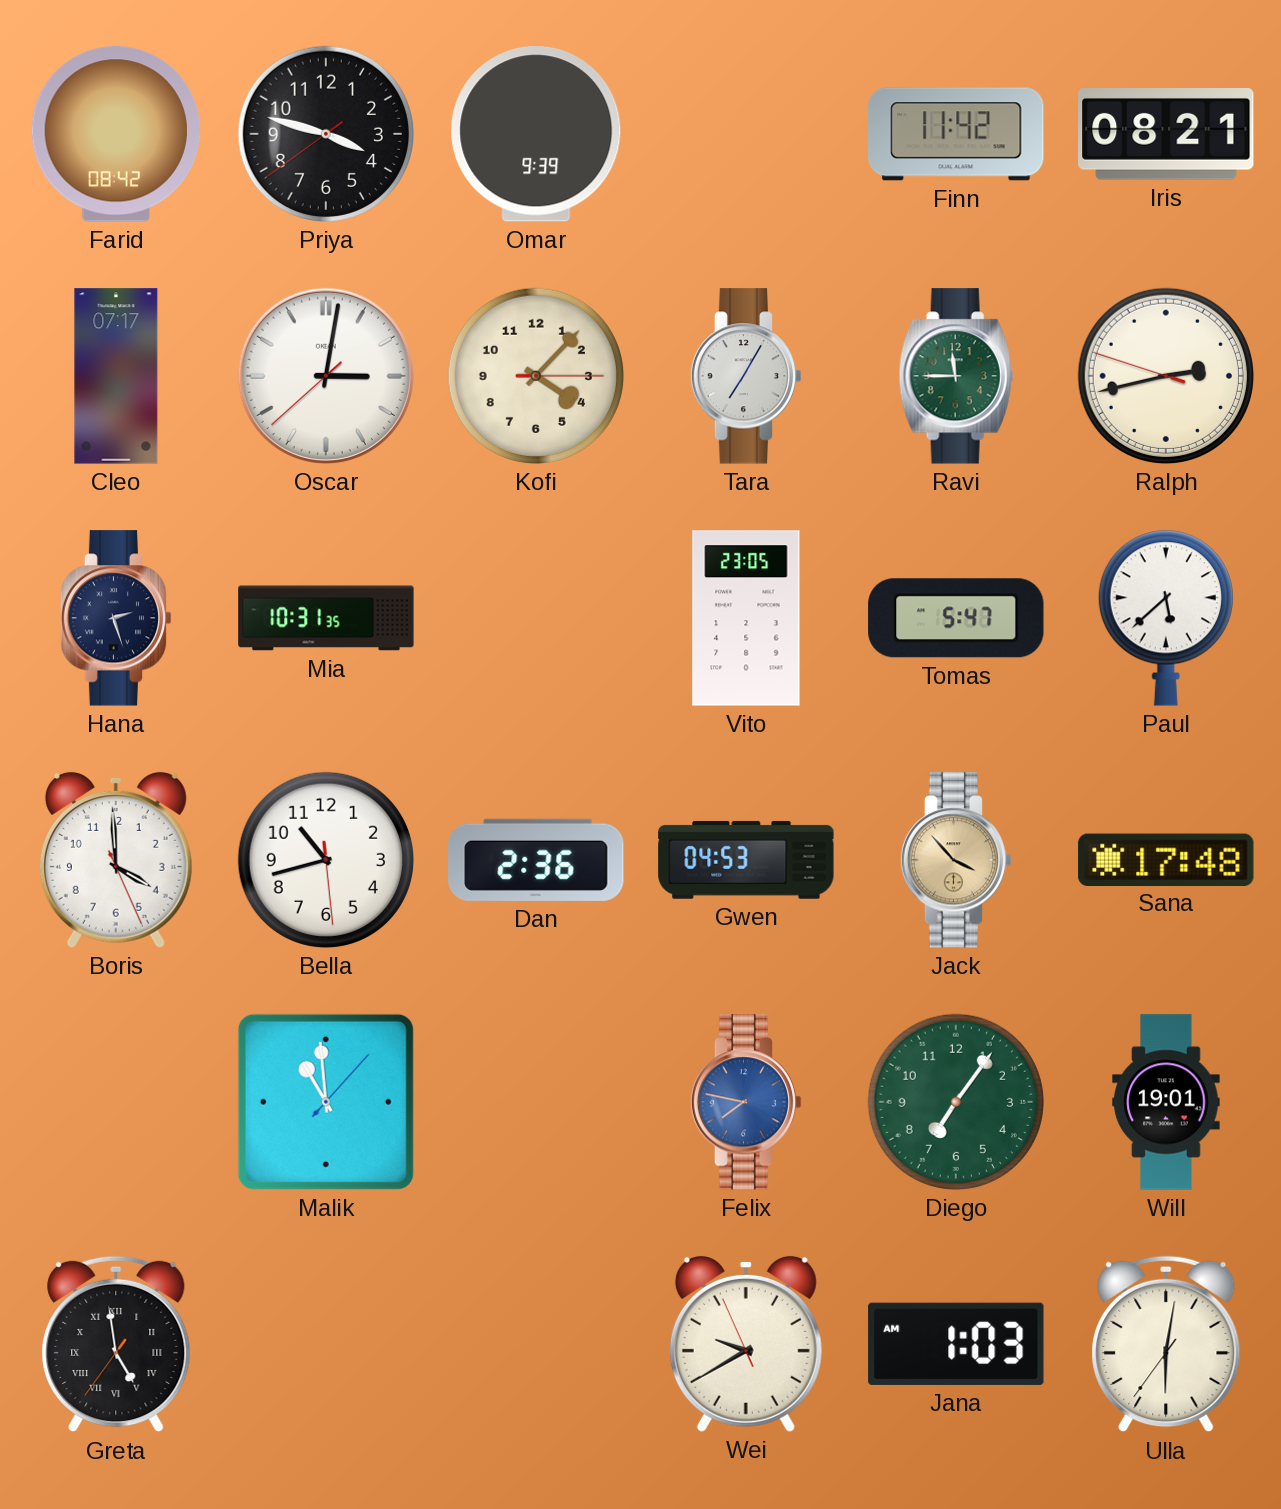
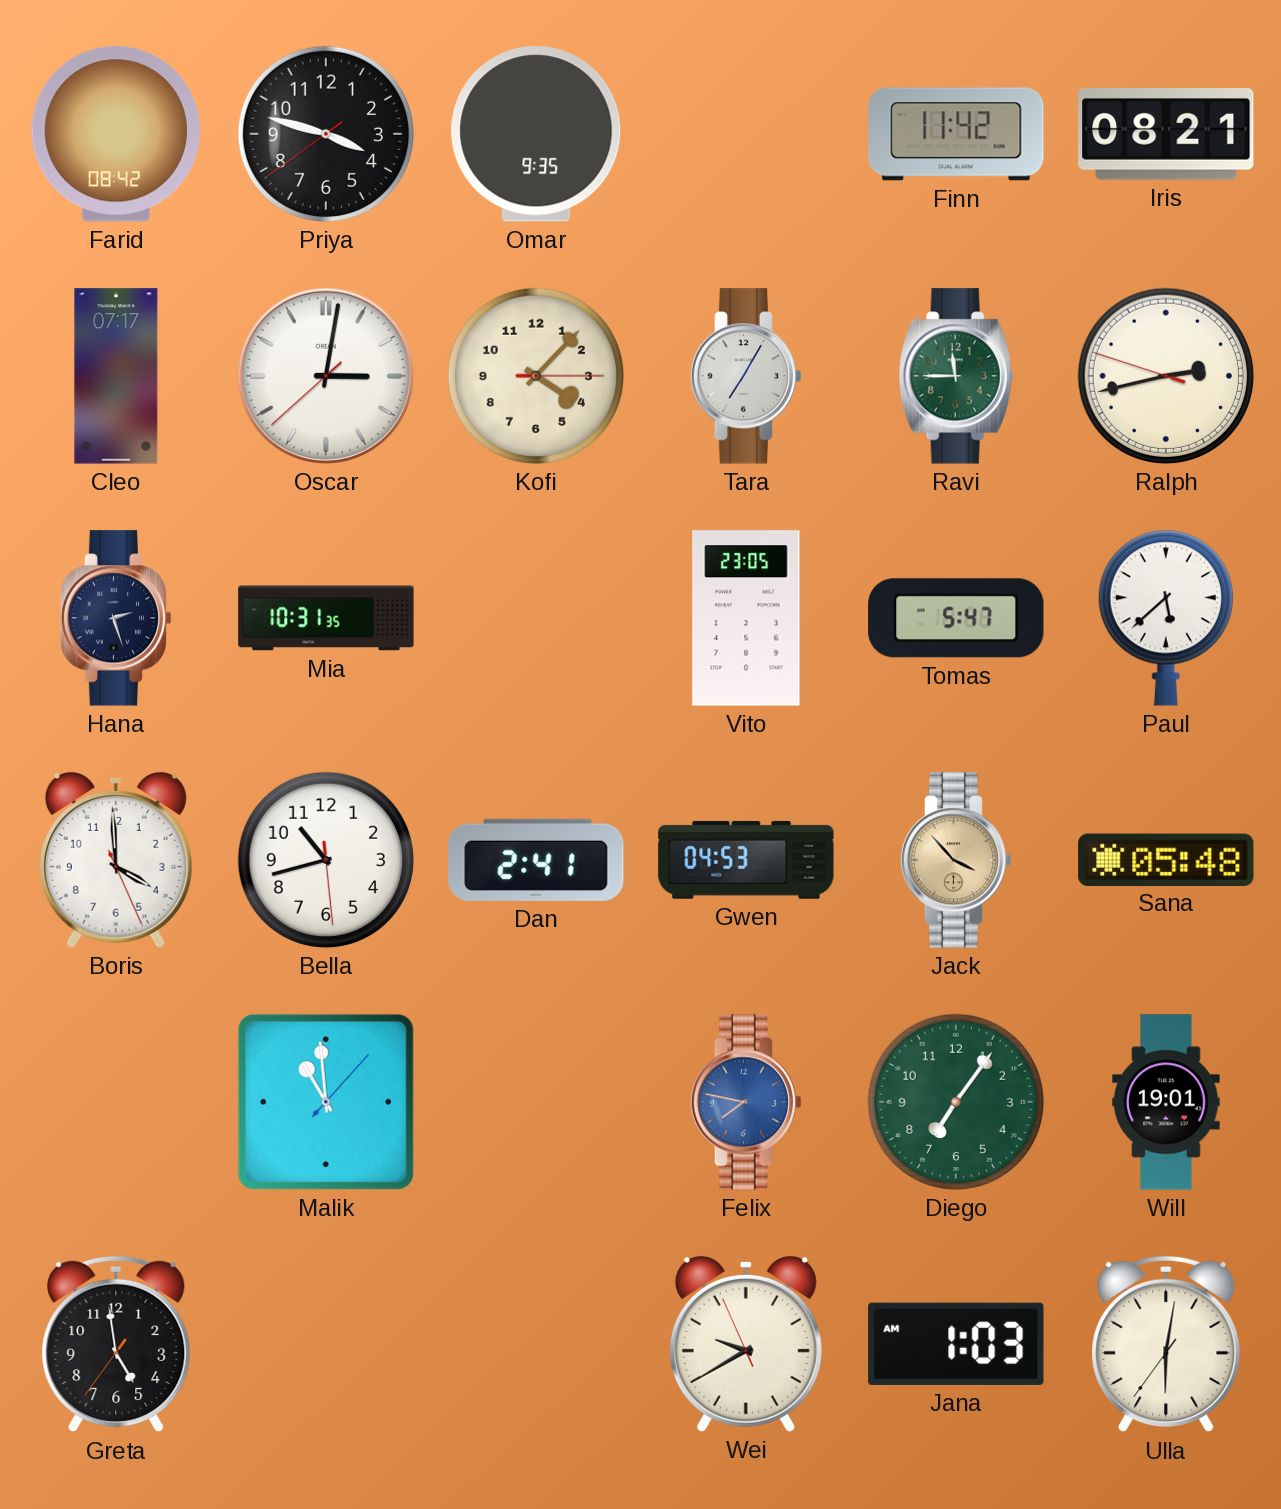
Omar: 9:39 -> 9:35 (536, 134)
Dan: 2:36 -> 2:41 (536, 860)
Sana: 17:48 -> 05:48 (1166, 859)
Greta numerals: Roman -> Arabic (116, 1344)
